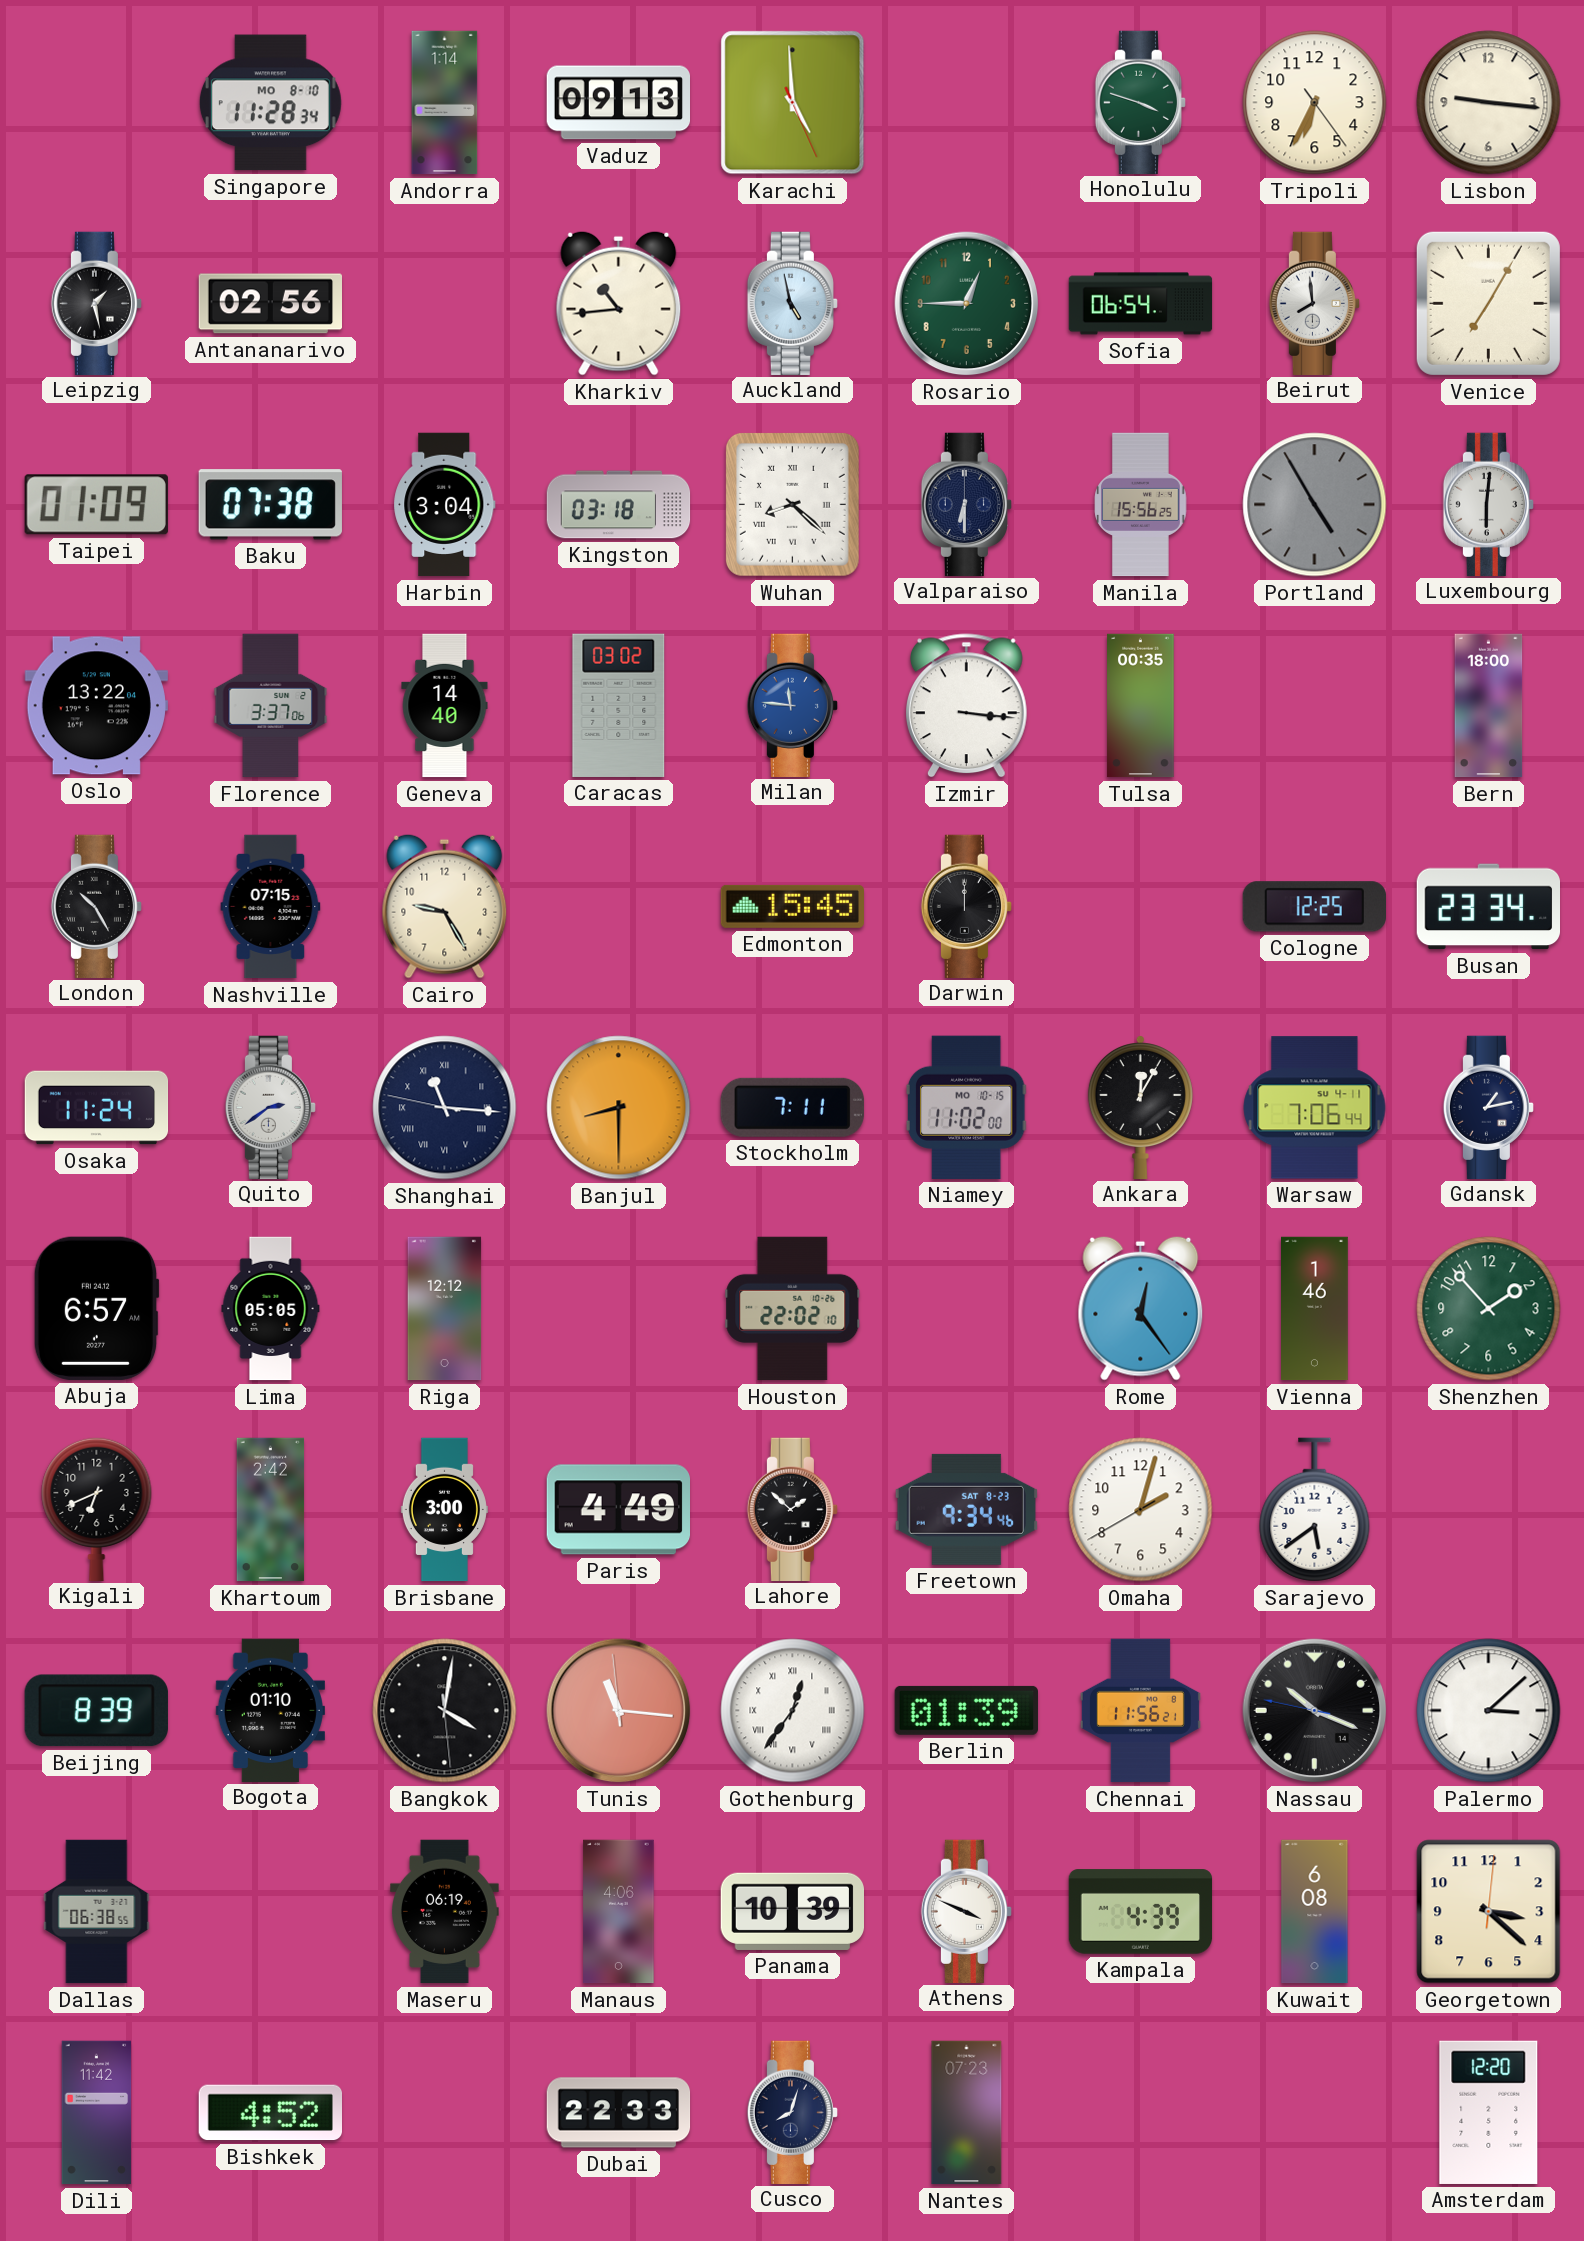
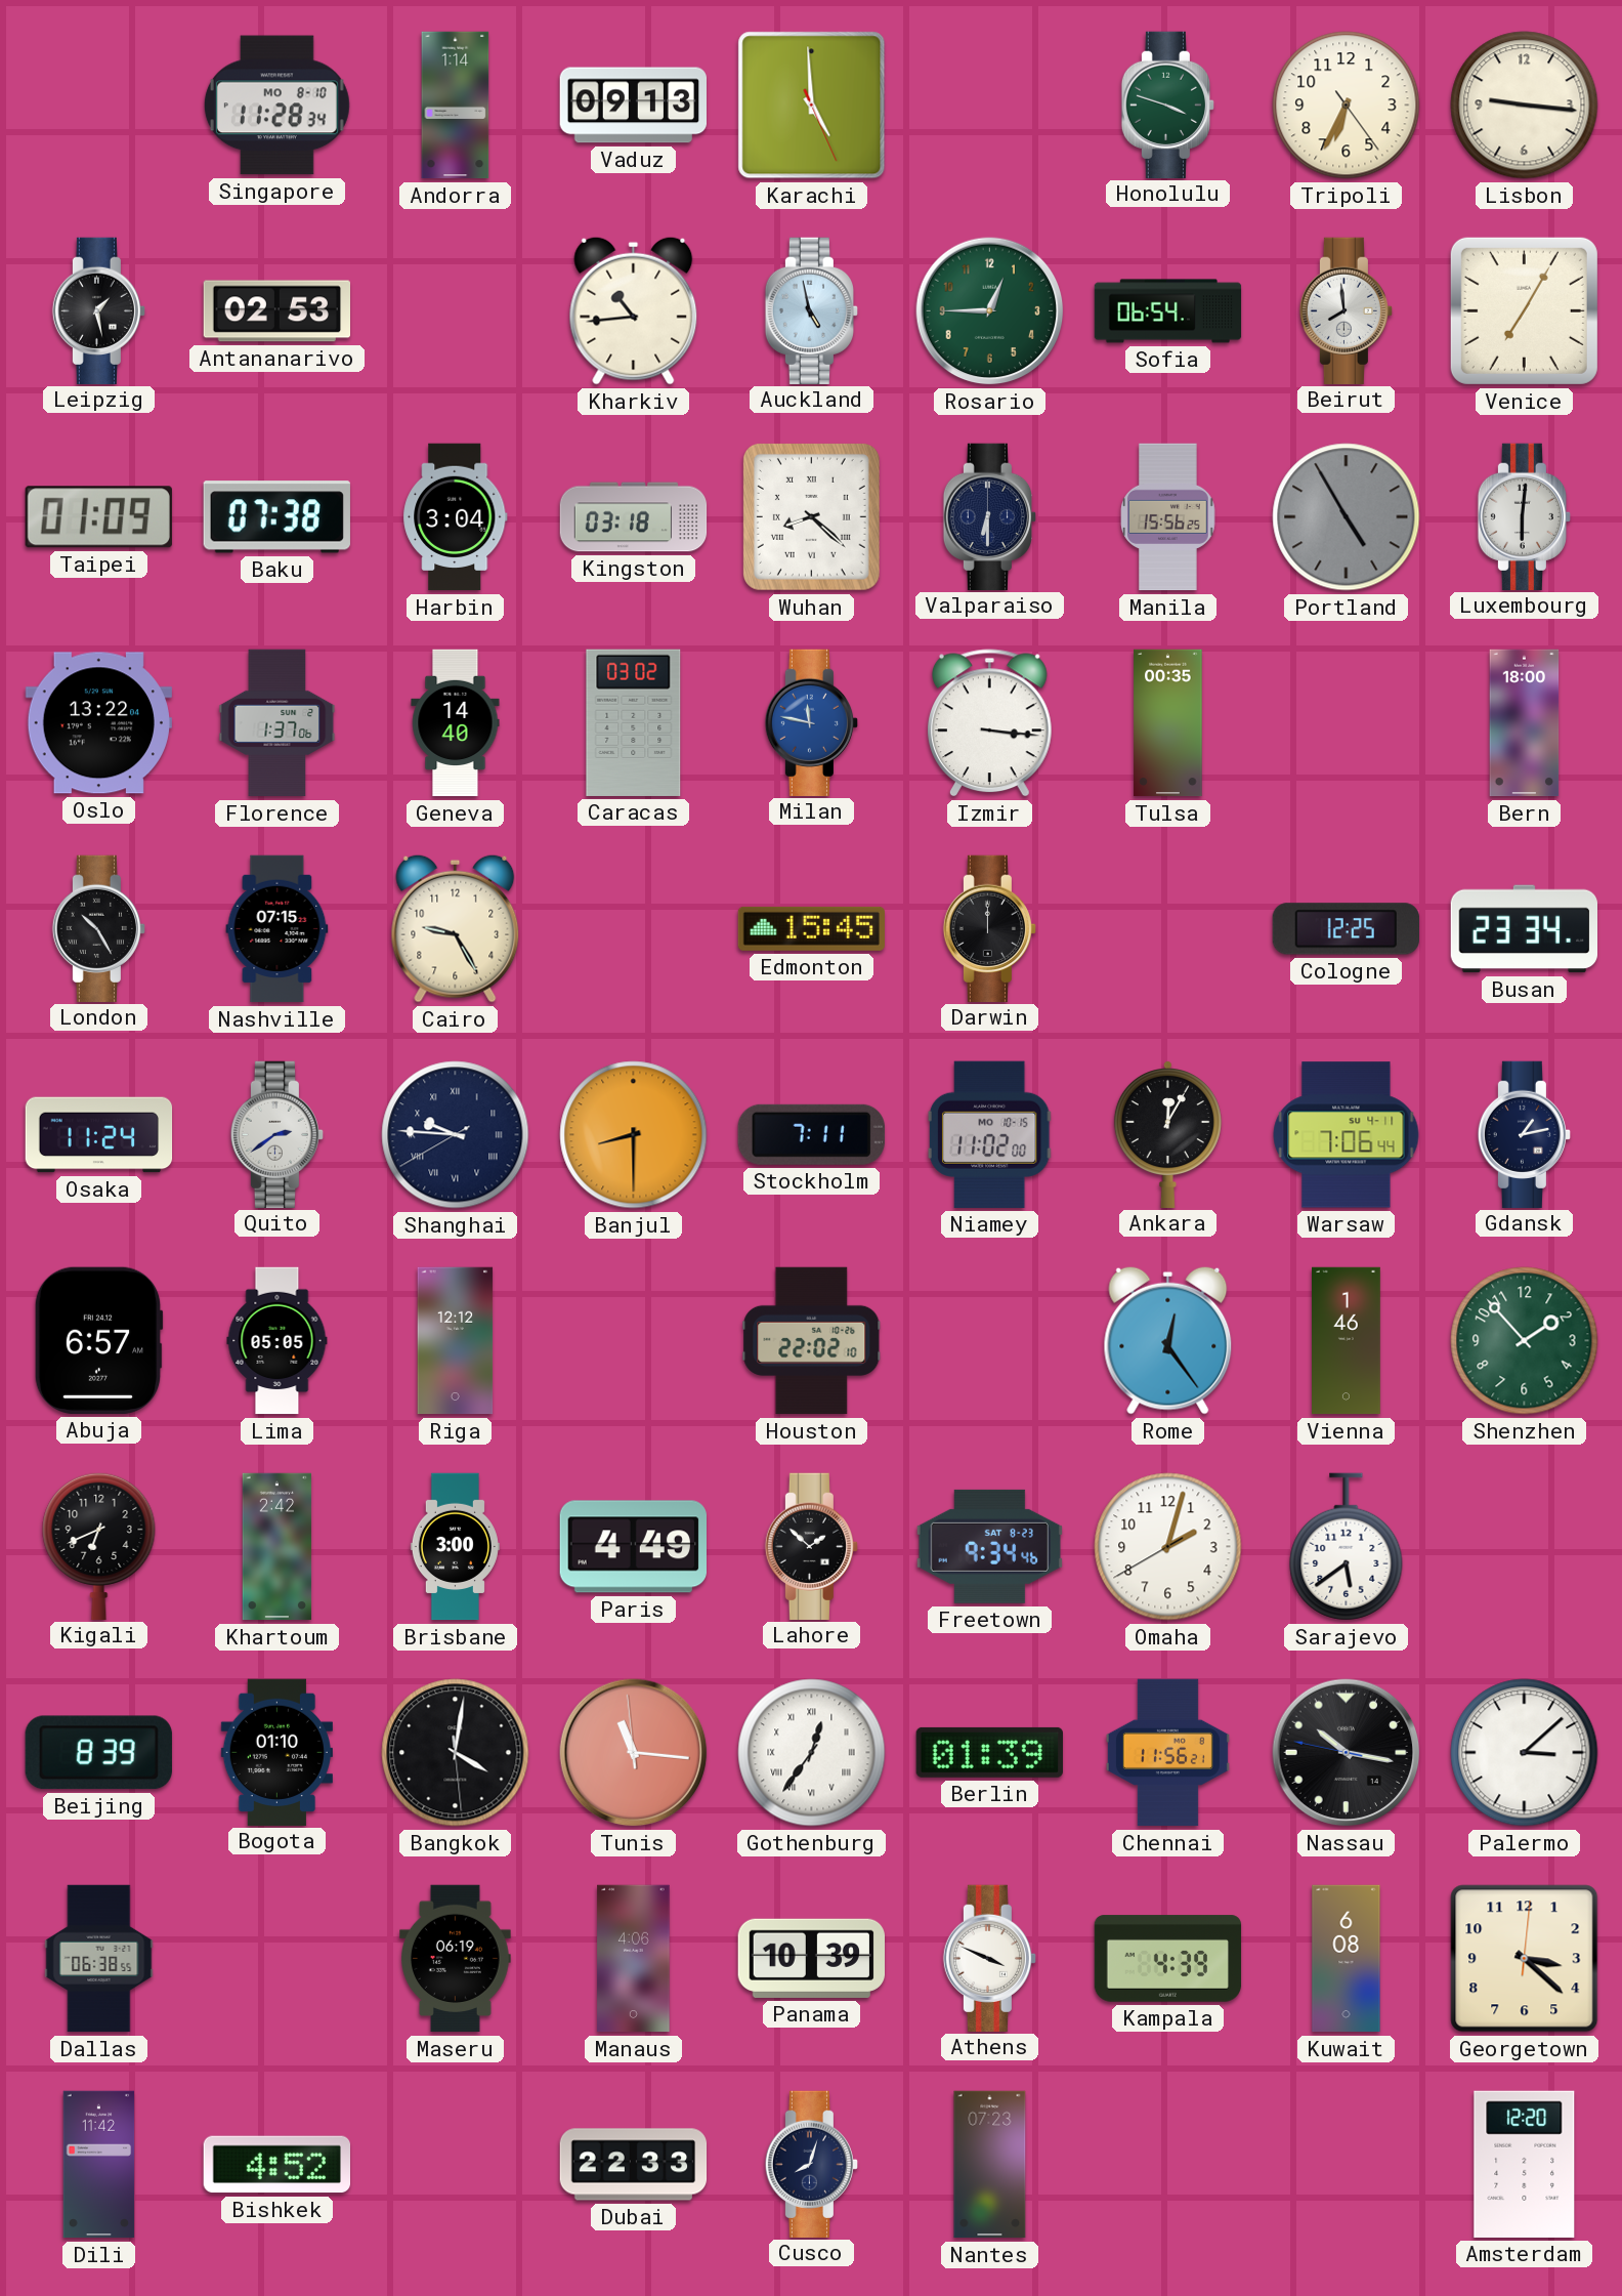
Antananarivo: 02:56 -> 02:53 (278, 311)
Florence: 3:37 -> 1:37 (278, 723)
Milan: 11:46 -> 11:47 (811, 722)
Shanghai: 11:15 -> 9:45 (456, 1135)
Nassau: 10:18 -> 10:16 (1347, 1753)
